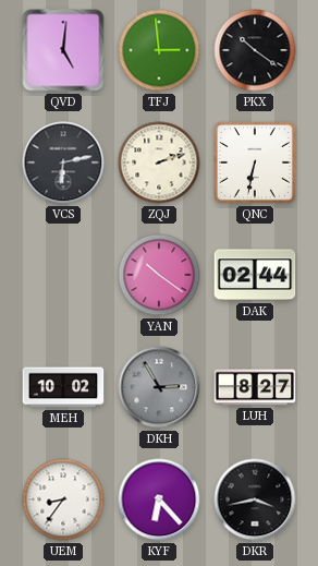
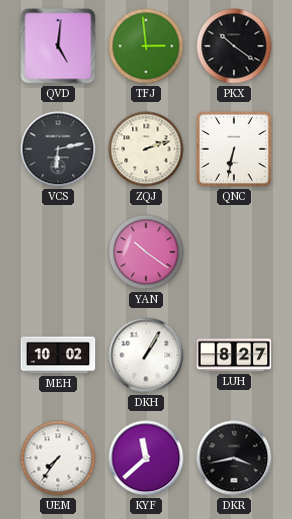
DAK: 02:44 -> none (255, 275)
DKH: 2:55 -> 1:05 (146, 355)
DKH dial: grey -> white (146, 355)
UEM: 8:36 -> 7:36 (58, 458)
KYF: 6:23 -> 11:38 (146, 458)
